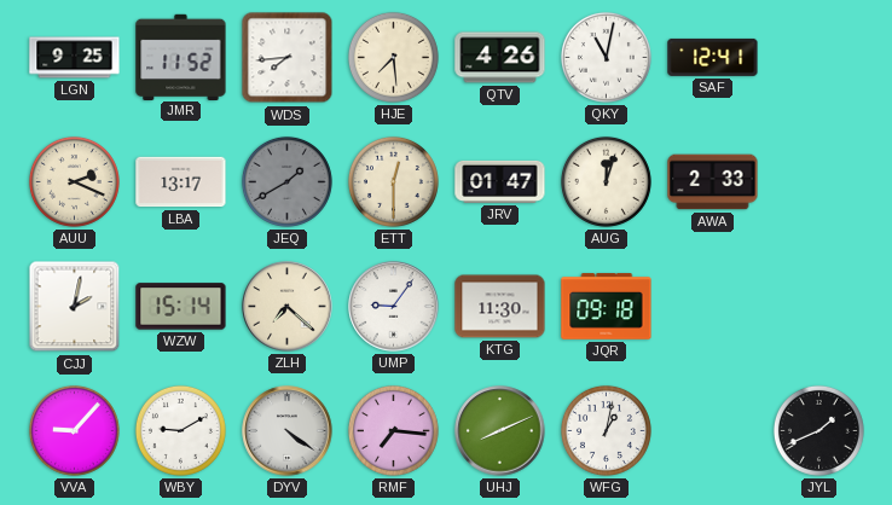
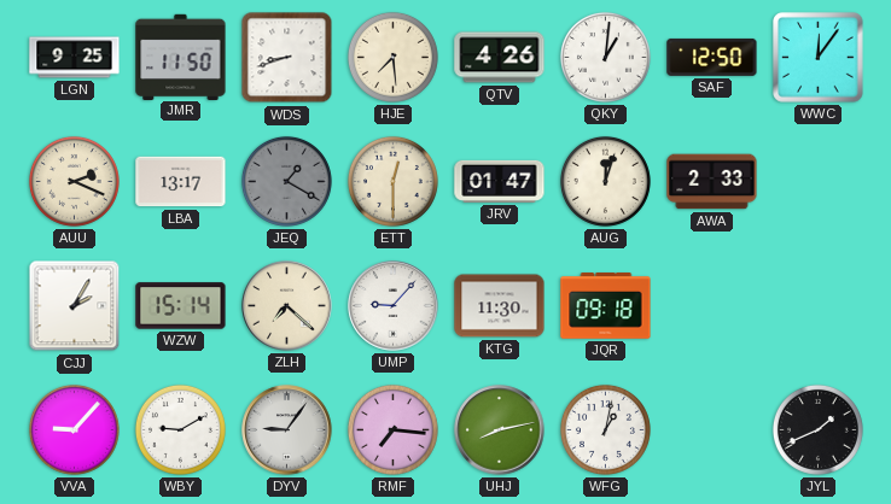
JMR: 11:52 -> 11:50 (181, 57)
WDS: 7:44 -> 8:42 (287, 58)
QKY: 11:02 -> 1:01 (605, 57)
SAF: 12:41 -> 12:50 (712, 57)
WWC: none -> 12:06 (819, 58)
JEQ: 1:40 -> 1:20 (286, 181)
CJJ: 2:02 -> 2:05 (75, 306)
UMP: 9:06 -> 9:07 (394, 306)
DYV: 4:21 -> 9:06 (287, 430)
UHJ: 8:11 -> 8:13 (500, 430)
